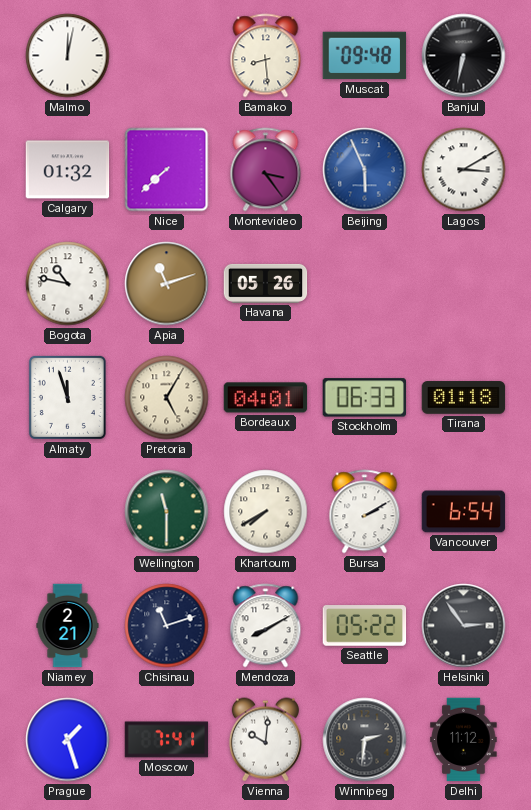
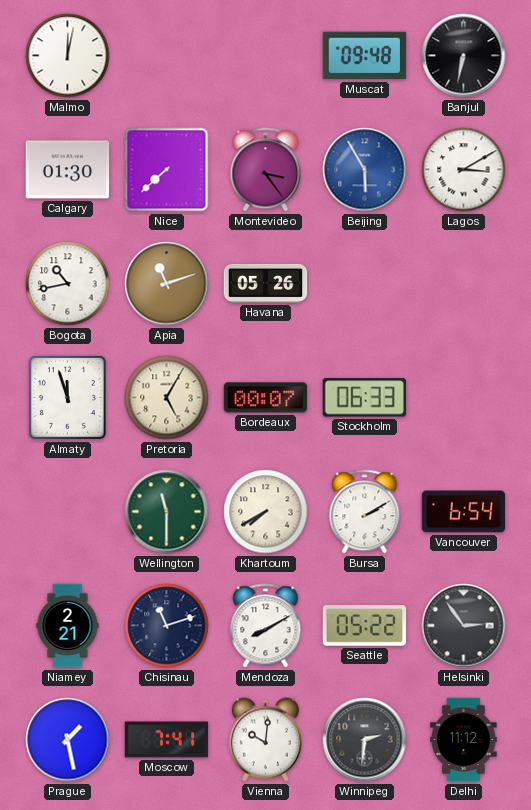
Bamako: 8:29 -> none (266, 56)
Calgary: 01:32 -> 01:30 (68, 170)
Beijing: 5:56 -> 5:55 (365, 170)
Bogota: 10:47 -> 10:43 (68, 284)
Bordeaux: 04:01 -> 00:07 (266, 398)
Tirana: 01:18 -> none (464, 398)
Prague: 1:27 -> 1:28 (68, 740)
